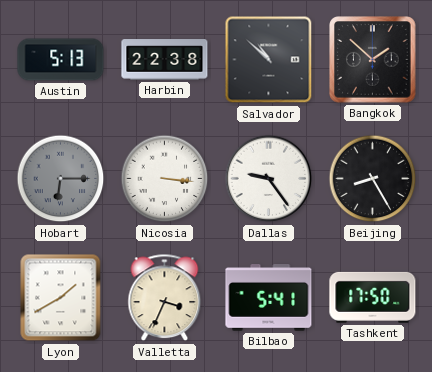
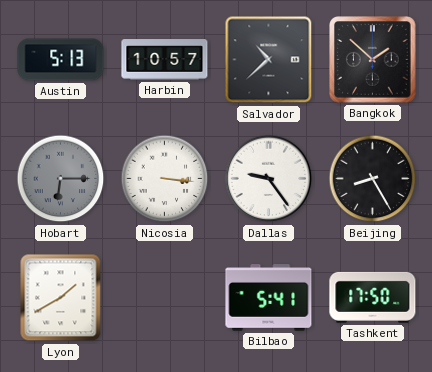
Harbin: 22:38 -> 10:57 (165, 60)
Salvador: 10:52 -> 10:38 (269, 60)
Valletta: 3:34 -> none (165, 298)
